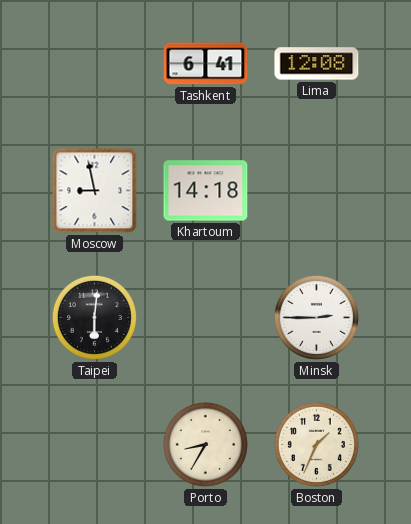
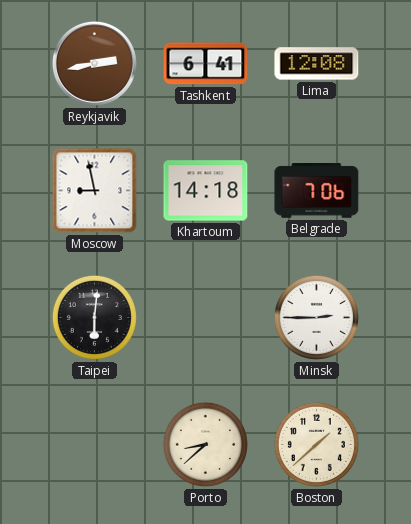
Reykjavik: none -> 2:43 (94, 63)
Belgrade: none -> 7:06 (317, 191)
Porto: 8:35 -> 8:38 (205, 444)
Boston: 1:34 -> 1:38 (316, 444)
